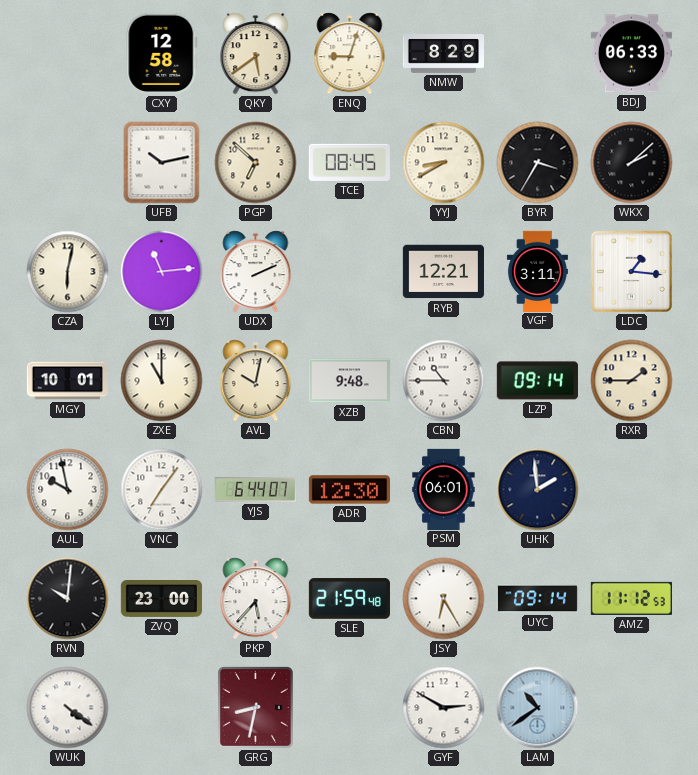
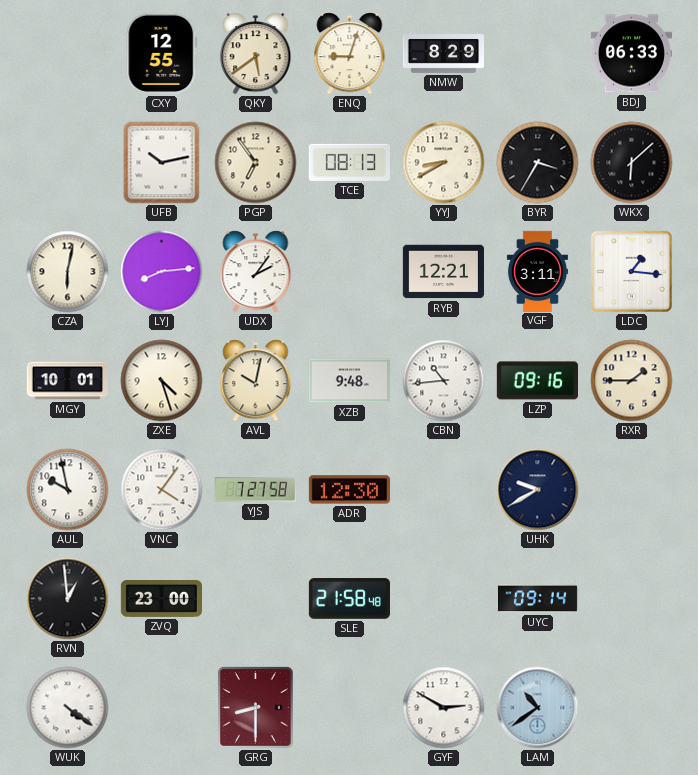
CXY: 12:58 -> 12:55 (162, 53)
PGP: 6:52 -> 6:54 (256, 163)
TCE: 08:45 -> 08:13 (349, 162)
WKX: 2:08 -> 6:08 (632, 163)
LYJ: 11:14 -> 8:14 (162, 272)
UDX: 2:11 -> 2:06 (256, 272)
ZXE: 11:00 -> 4:27 (162, 381)
CBN: 10:45 -> 10:44 (444, 381)
LZP: 09:14 -> 09:16 (537, 381)
VNC: 7:06 -> 4:06 (162, 490)
YJS: 6:44 -> 7:27 (255, 490)
PSM: 06:01 -> none (444, 489)
UHK: 1:59 -> 9:40 (538, 490)
RVN: 10:01 -> 12:59 (68, 599)
PKP: 5:37 -> none (256, 599)
SLE: 21:59 -> 21:58 (349, 599)
JSY: 6:25 -> none (444, 599)
AMZ: 11:12 -> none (631, 598)
GRG: 8:32 -> 8:30 (255, 707)
